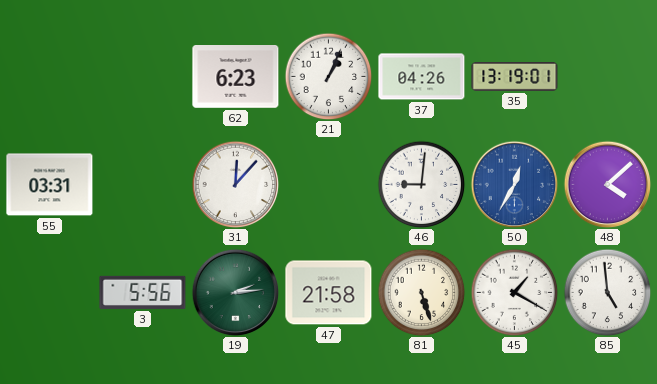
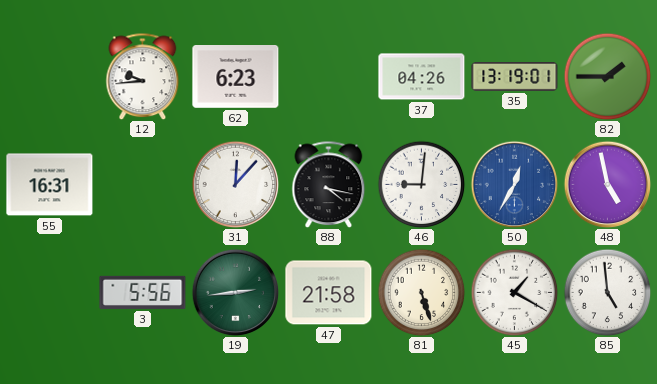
12: none -> 9:44 (143, 76)
21: 1:04 -> none (328, 76)
82: none -> 1:45 (607, 76)
55: 03:31 -> 16:31 (50, 185)
88: none -> 4:17 (329, 184)
48: 4:08 -> 4:58 (607, 184)
19: 2:14 -> 2:44 (235, 292)
